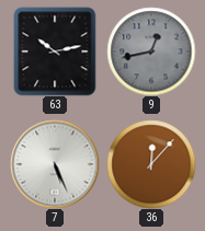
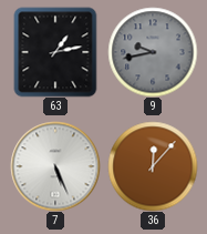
63: 10:13 -> 1:13 (55, 52)
9: 12:43 -> 9:43 (153, 52)
